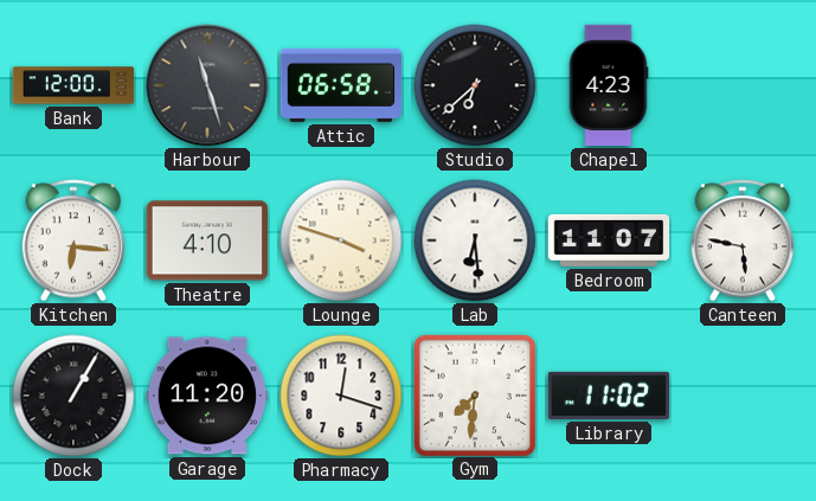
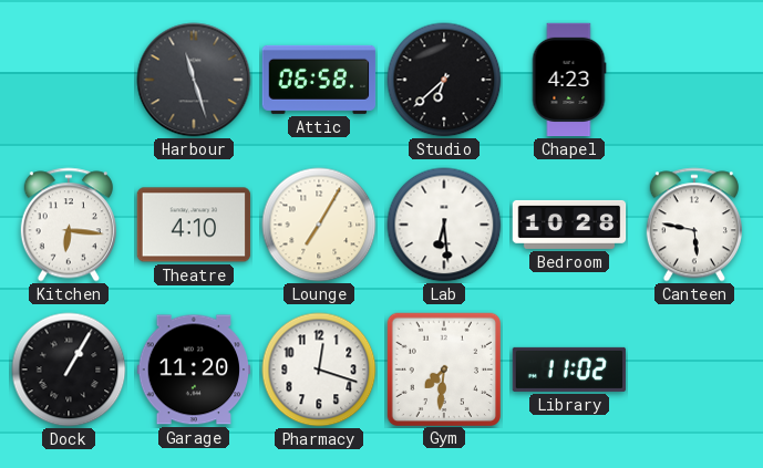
Bank: 12:00 -> none (73, 85)
Lounge: 3:48 -> 7:05 (319, 225)
Bedroom: 11:07 -> 10:28 (569, 225)
